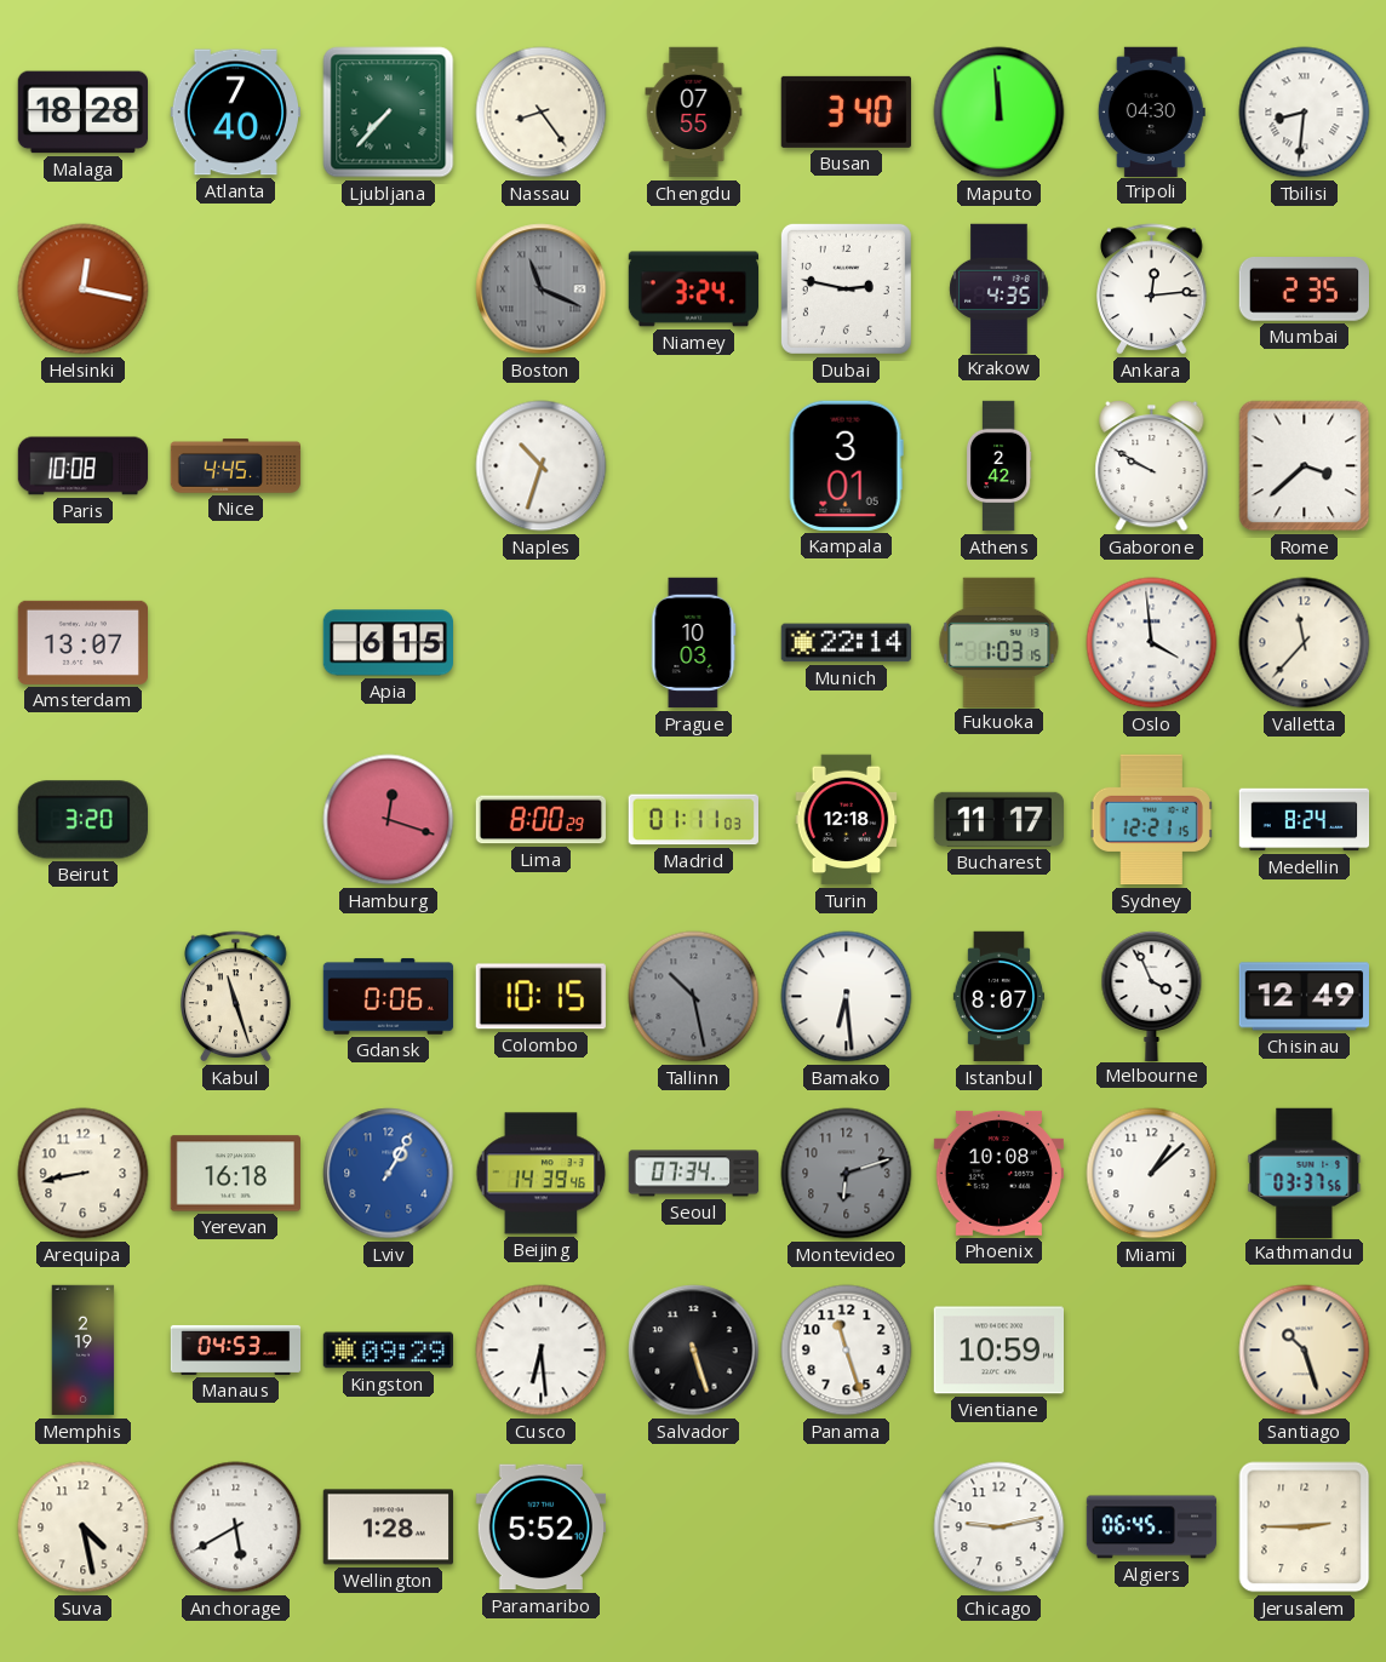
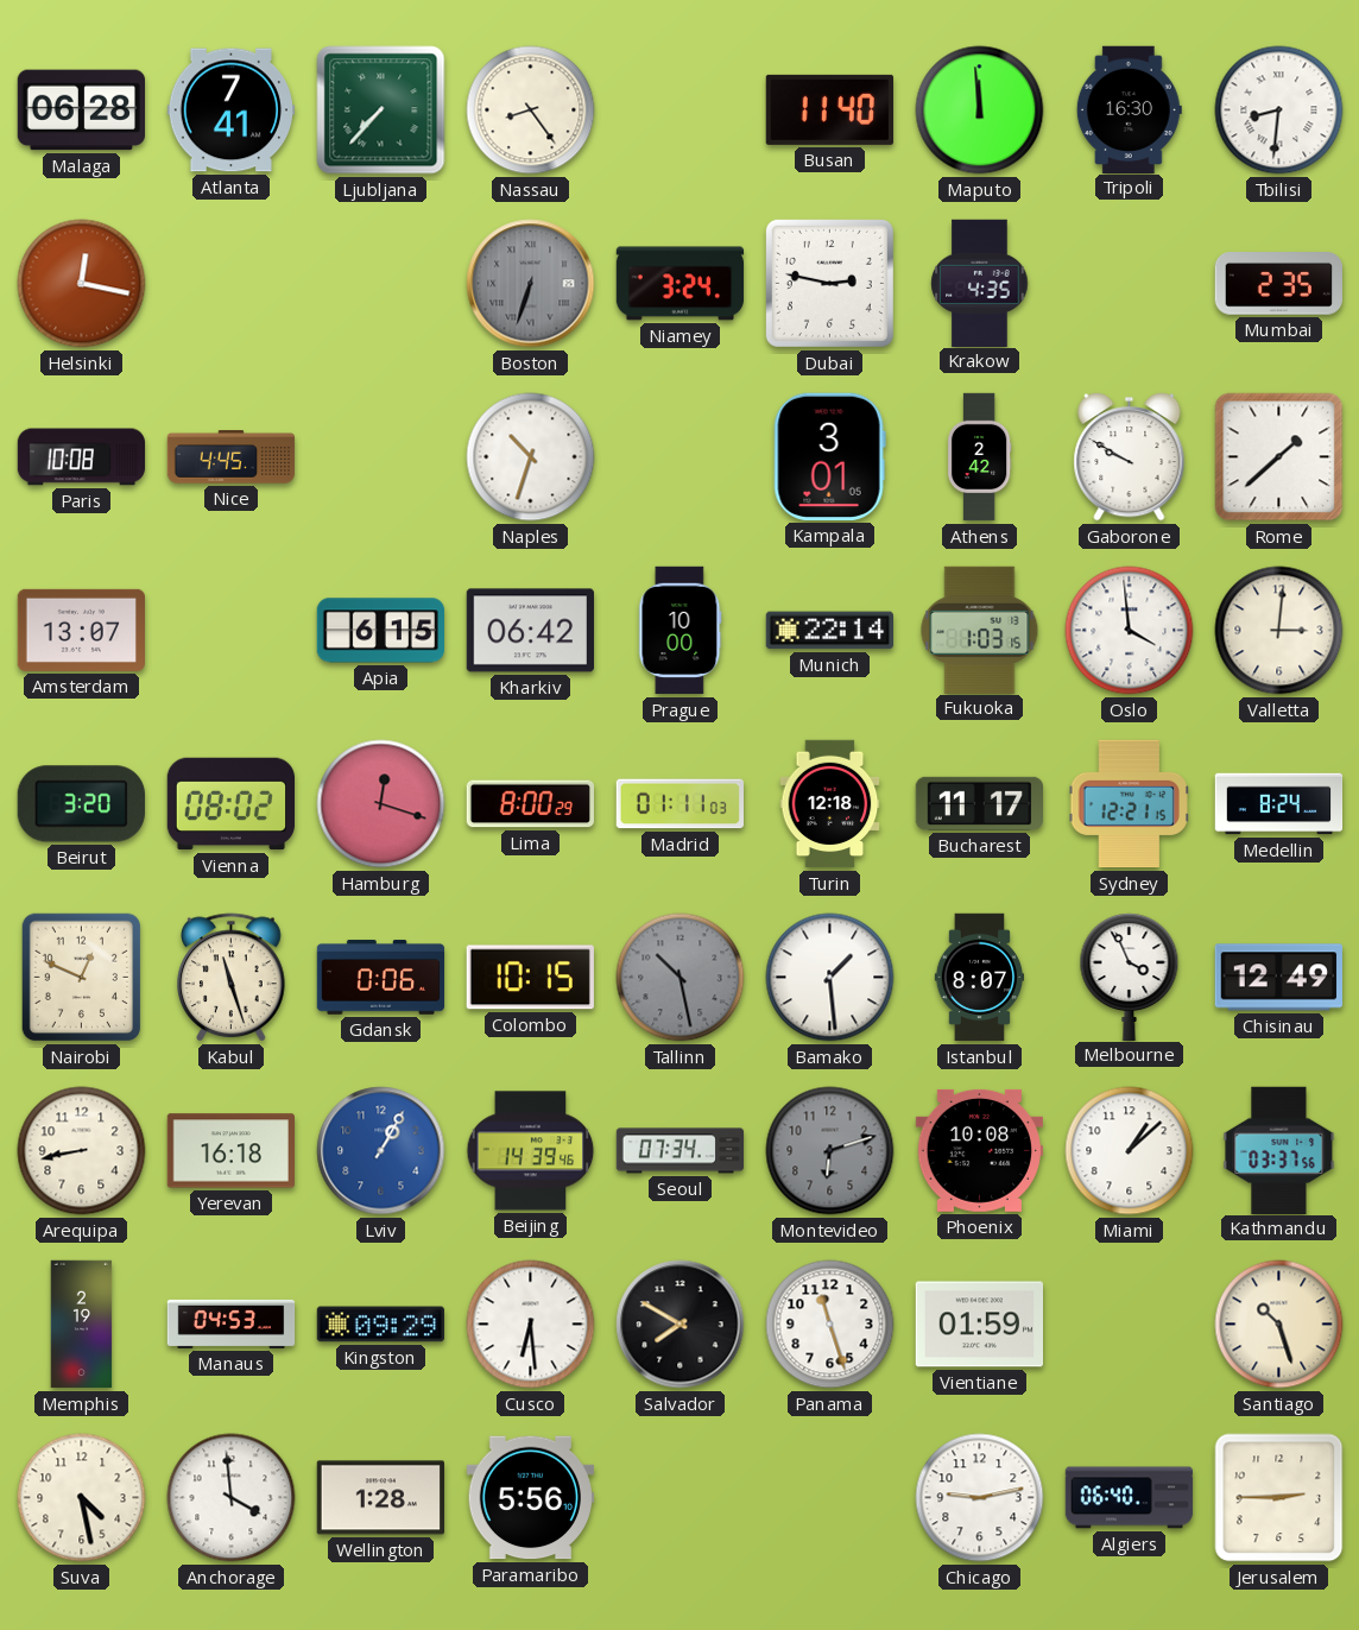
Malaga: 18:28 -> 06:28 (81, 110)
Atlanta: 7:40 -> 7:41 (230, 110)
Chengdu: 07:55 -> none (694, 113)
Busan: 3:40 -> 11:40 (829, 109)
Tripoli: 04:30 -> 16:30 (1129, 109)
Boston: 11:19 -> 6:33 (531, 284)
Ankara: 12:14 -> none (1152, 290)
Rome: 3:38 -> 1:38 (1279, 457)
Kharkiv: none -> 06:42 (530, 631)
Prague: 10:03 -> 10:00 (681, 631)
Valletta: 11:37 -> 3:01 (1279, 631)
Vienna: none -> 08:02 (230, 804)
Nairobi: none -> 12:49 (81, 978)
Bamako: 6:29 -> 1:29 (830, 978)
Salvador: 5:27 -> 7:50 (681, 1325)
Vientiane: 10:59 -> 01:59 (979, 1325)
Anchorage: 5:40 -> 3:59 (232, 1498)
Paramaribo: 5:52 -> 5:56 (530, 1498)
Algiers: 06:45 -> 06:40 (1130, 1498)
